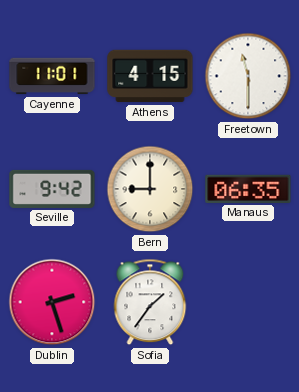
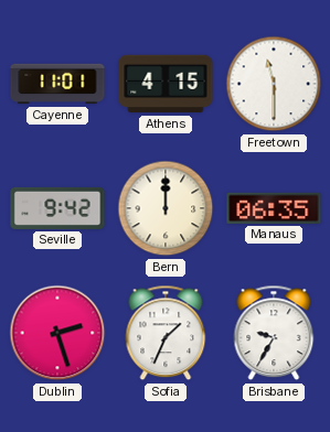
Bern: 9:00 -> 12:00 (166, 208)
Sofia: 1:36 -> 1:34 (166, 333)
Brisbane: none -> 9:35 (274, 333)
